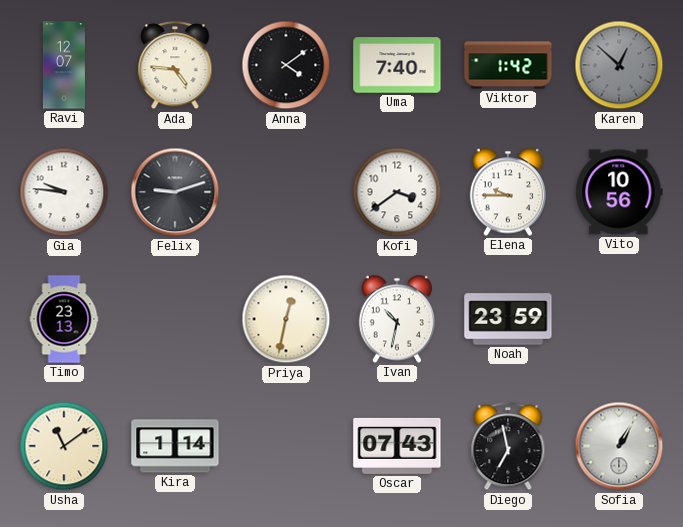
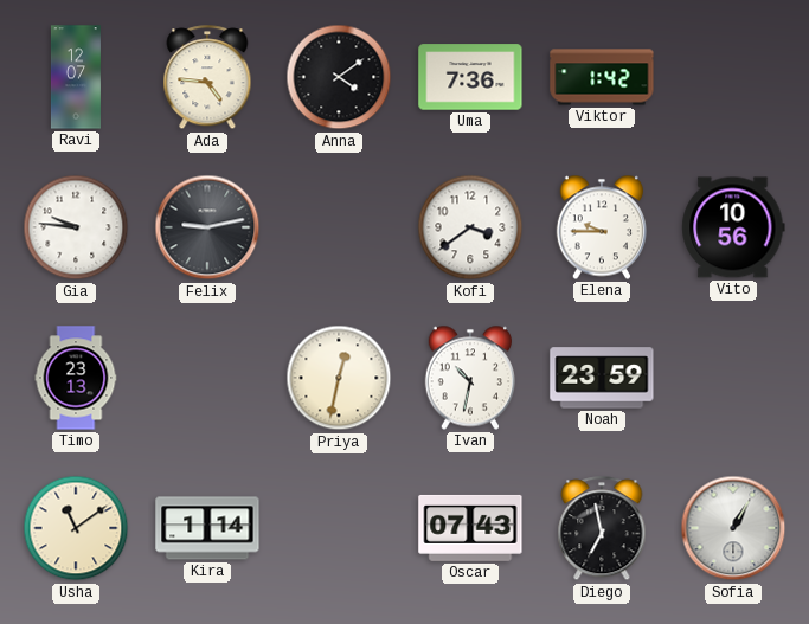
Uma: 7:40 -> 7:36 (470, 77)
Karen: 12:52 -> none (619, 65)
Felix: 9:12 -> 9:13 (207, 227)
